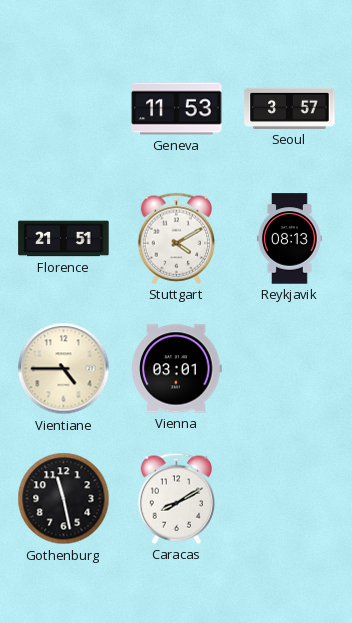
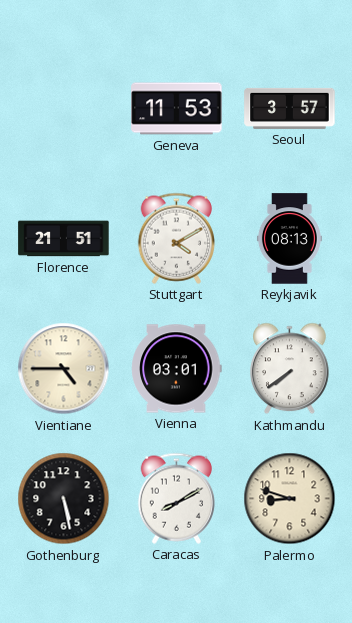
Kathmandu: none -> 7:39 (290, 369)
Gothenburg: 11:28 -> 5:28 (64, 499)
Palermo: none -> 8:48 (290, 499)
